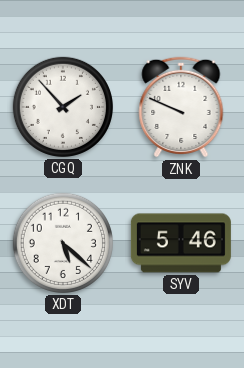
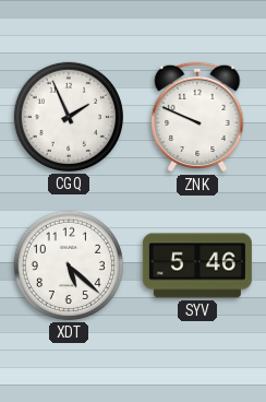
CGQ: 1:53 -> 1:56 (69, 117)
